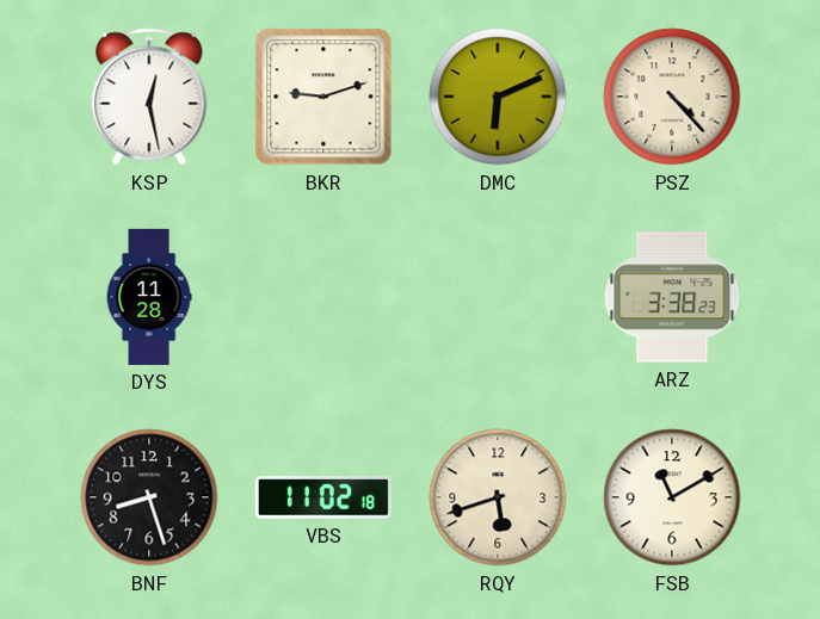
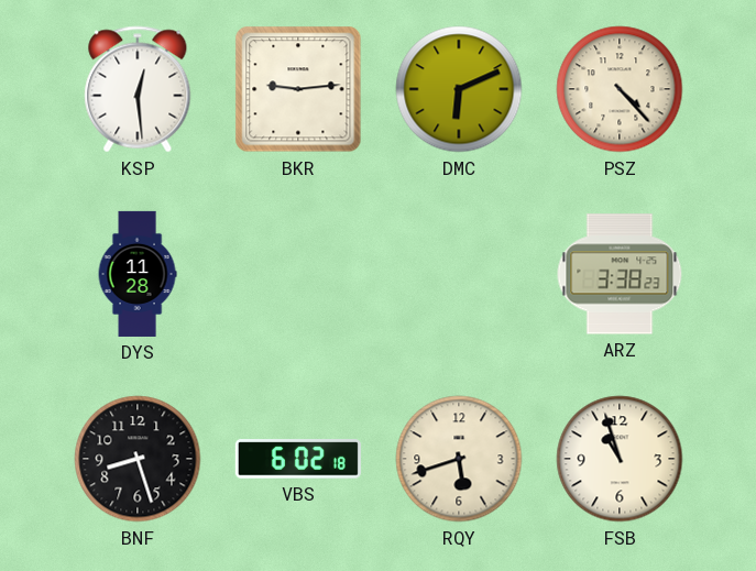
KSP: 12:28 -> 12:29 (138, 89)
BKR: 9:12 -> 9:14 (298, 89)
VBS: 11:02 -> 6:02 (298, 459)
FSB: 11:10 -> 10:57 (620, 459)
